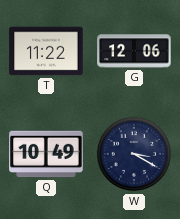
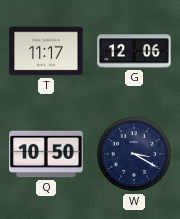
T: 11:22 -> 11:17 (46, 51)
Q: 10:49 -> 10:50 (46, 154)
